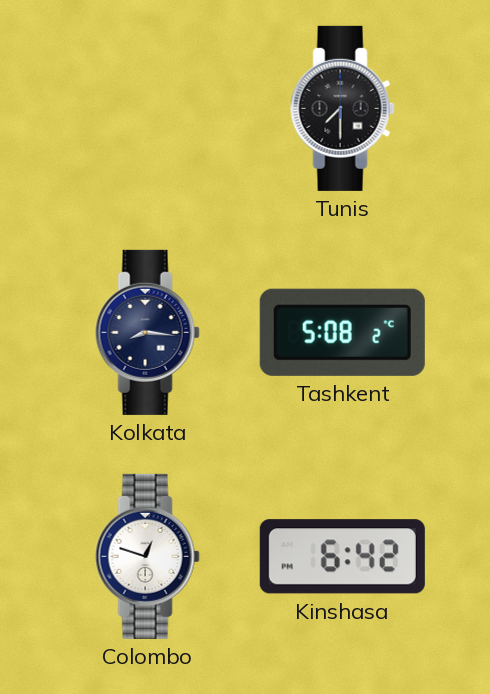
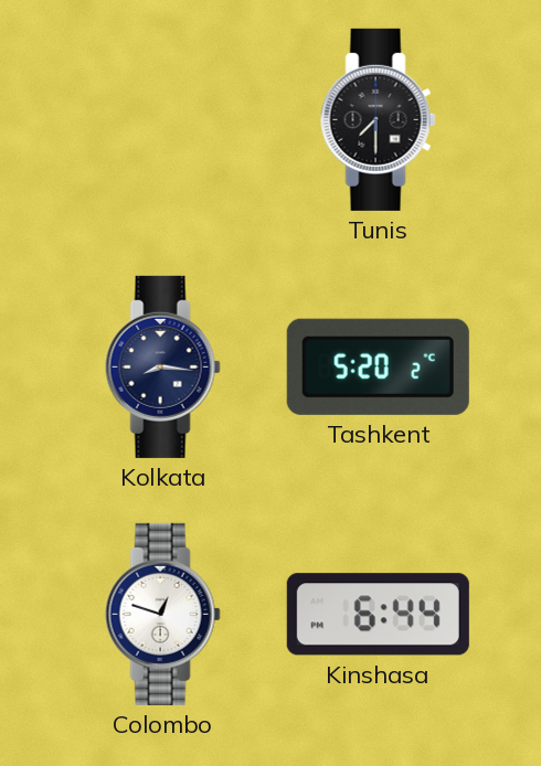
Tashkent: 5:08 -> 5:20 (378, 366)
Kinshasa: 6:42 -> 6:44 (378, 615)
